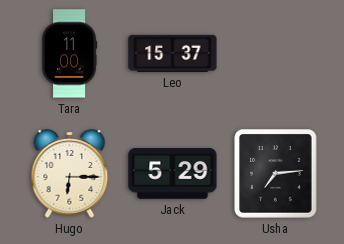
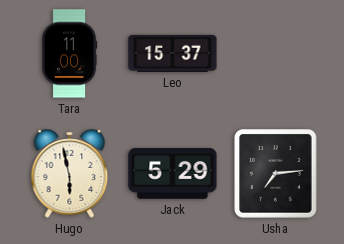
Hugo: 6:15 -> 5:58 (70, 174)
